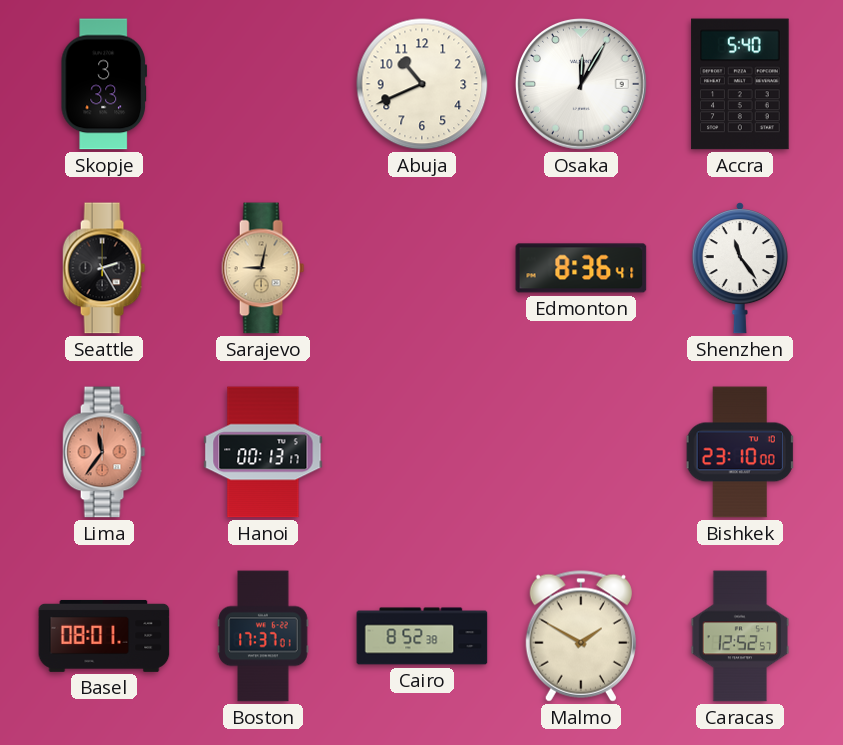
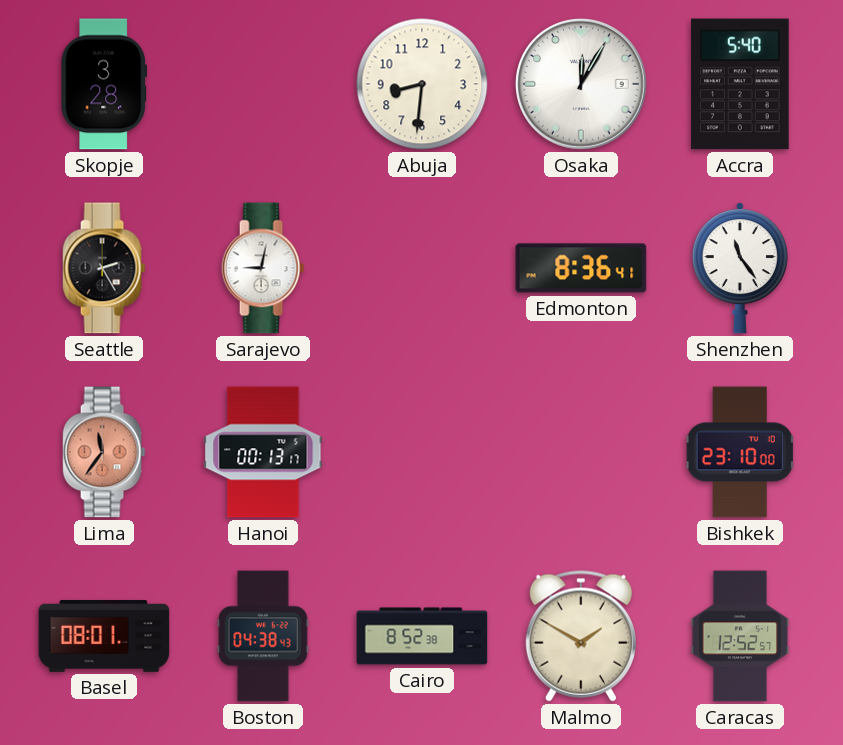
Skopje: 3:33 -> 3:28 (104, 84)
Abuja: 10:41 -> 8:31 (422, 84)
Sarajevo dial: champagne -> white (263, 268)
Boston: 17:37 -> 04:38 (263, 636)
